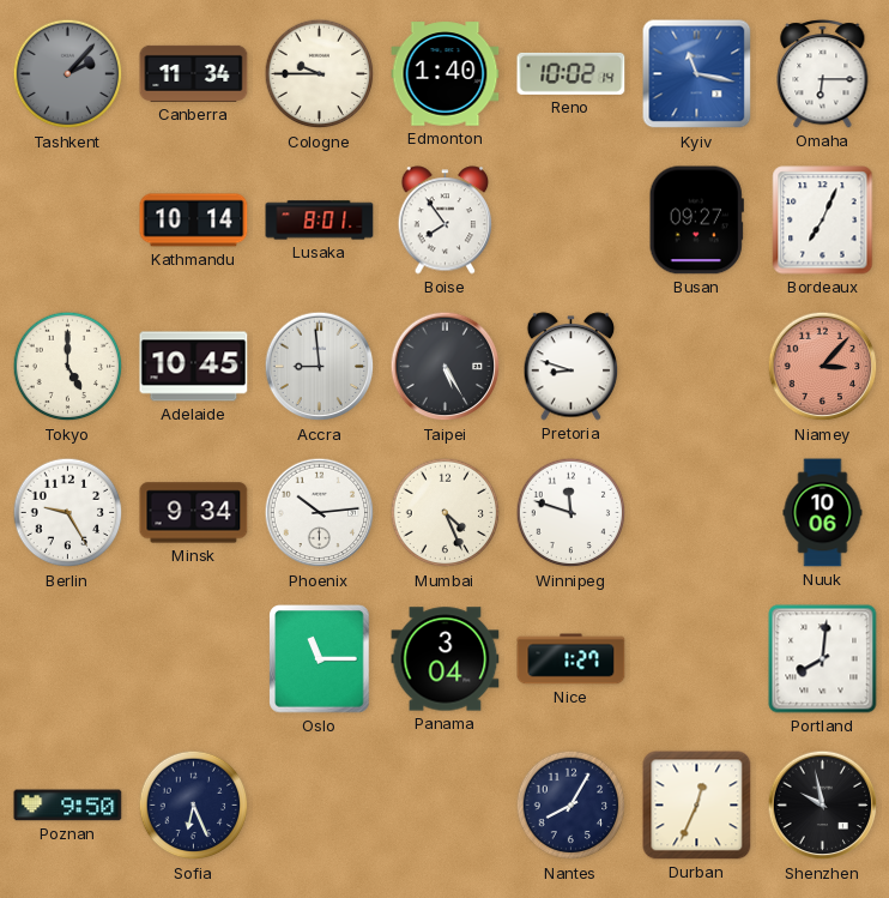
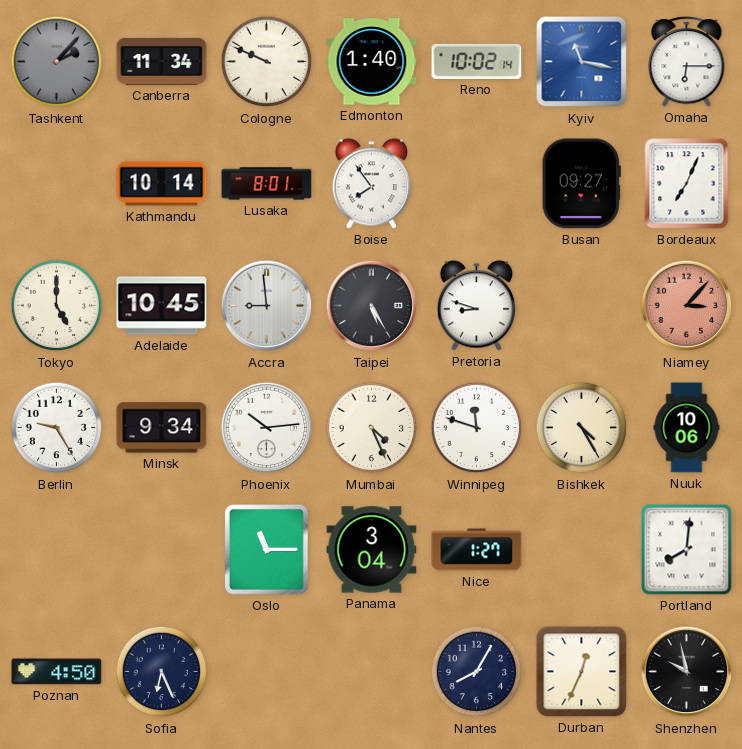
Cologne: 9:45 -> 9:49 (267, 62)
Bishkek: none -> 4:25 (582, 428)
Poznan: 9:50 -> 4:50 (57, 672)
